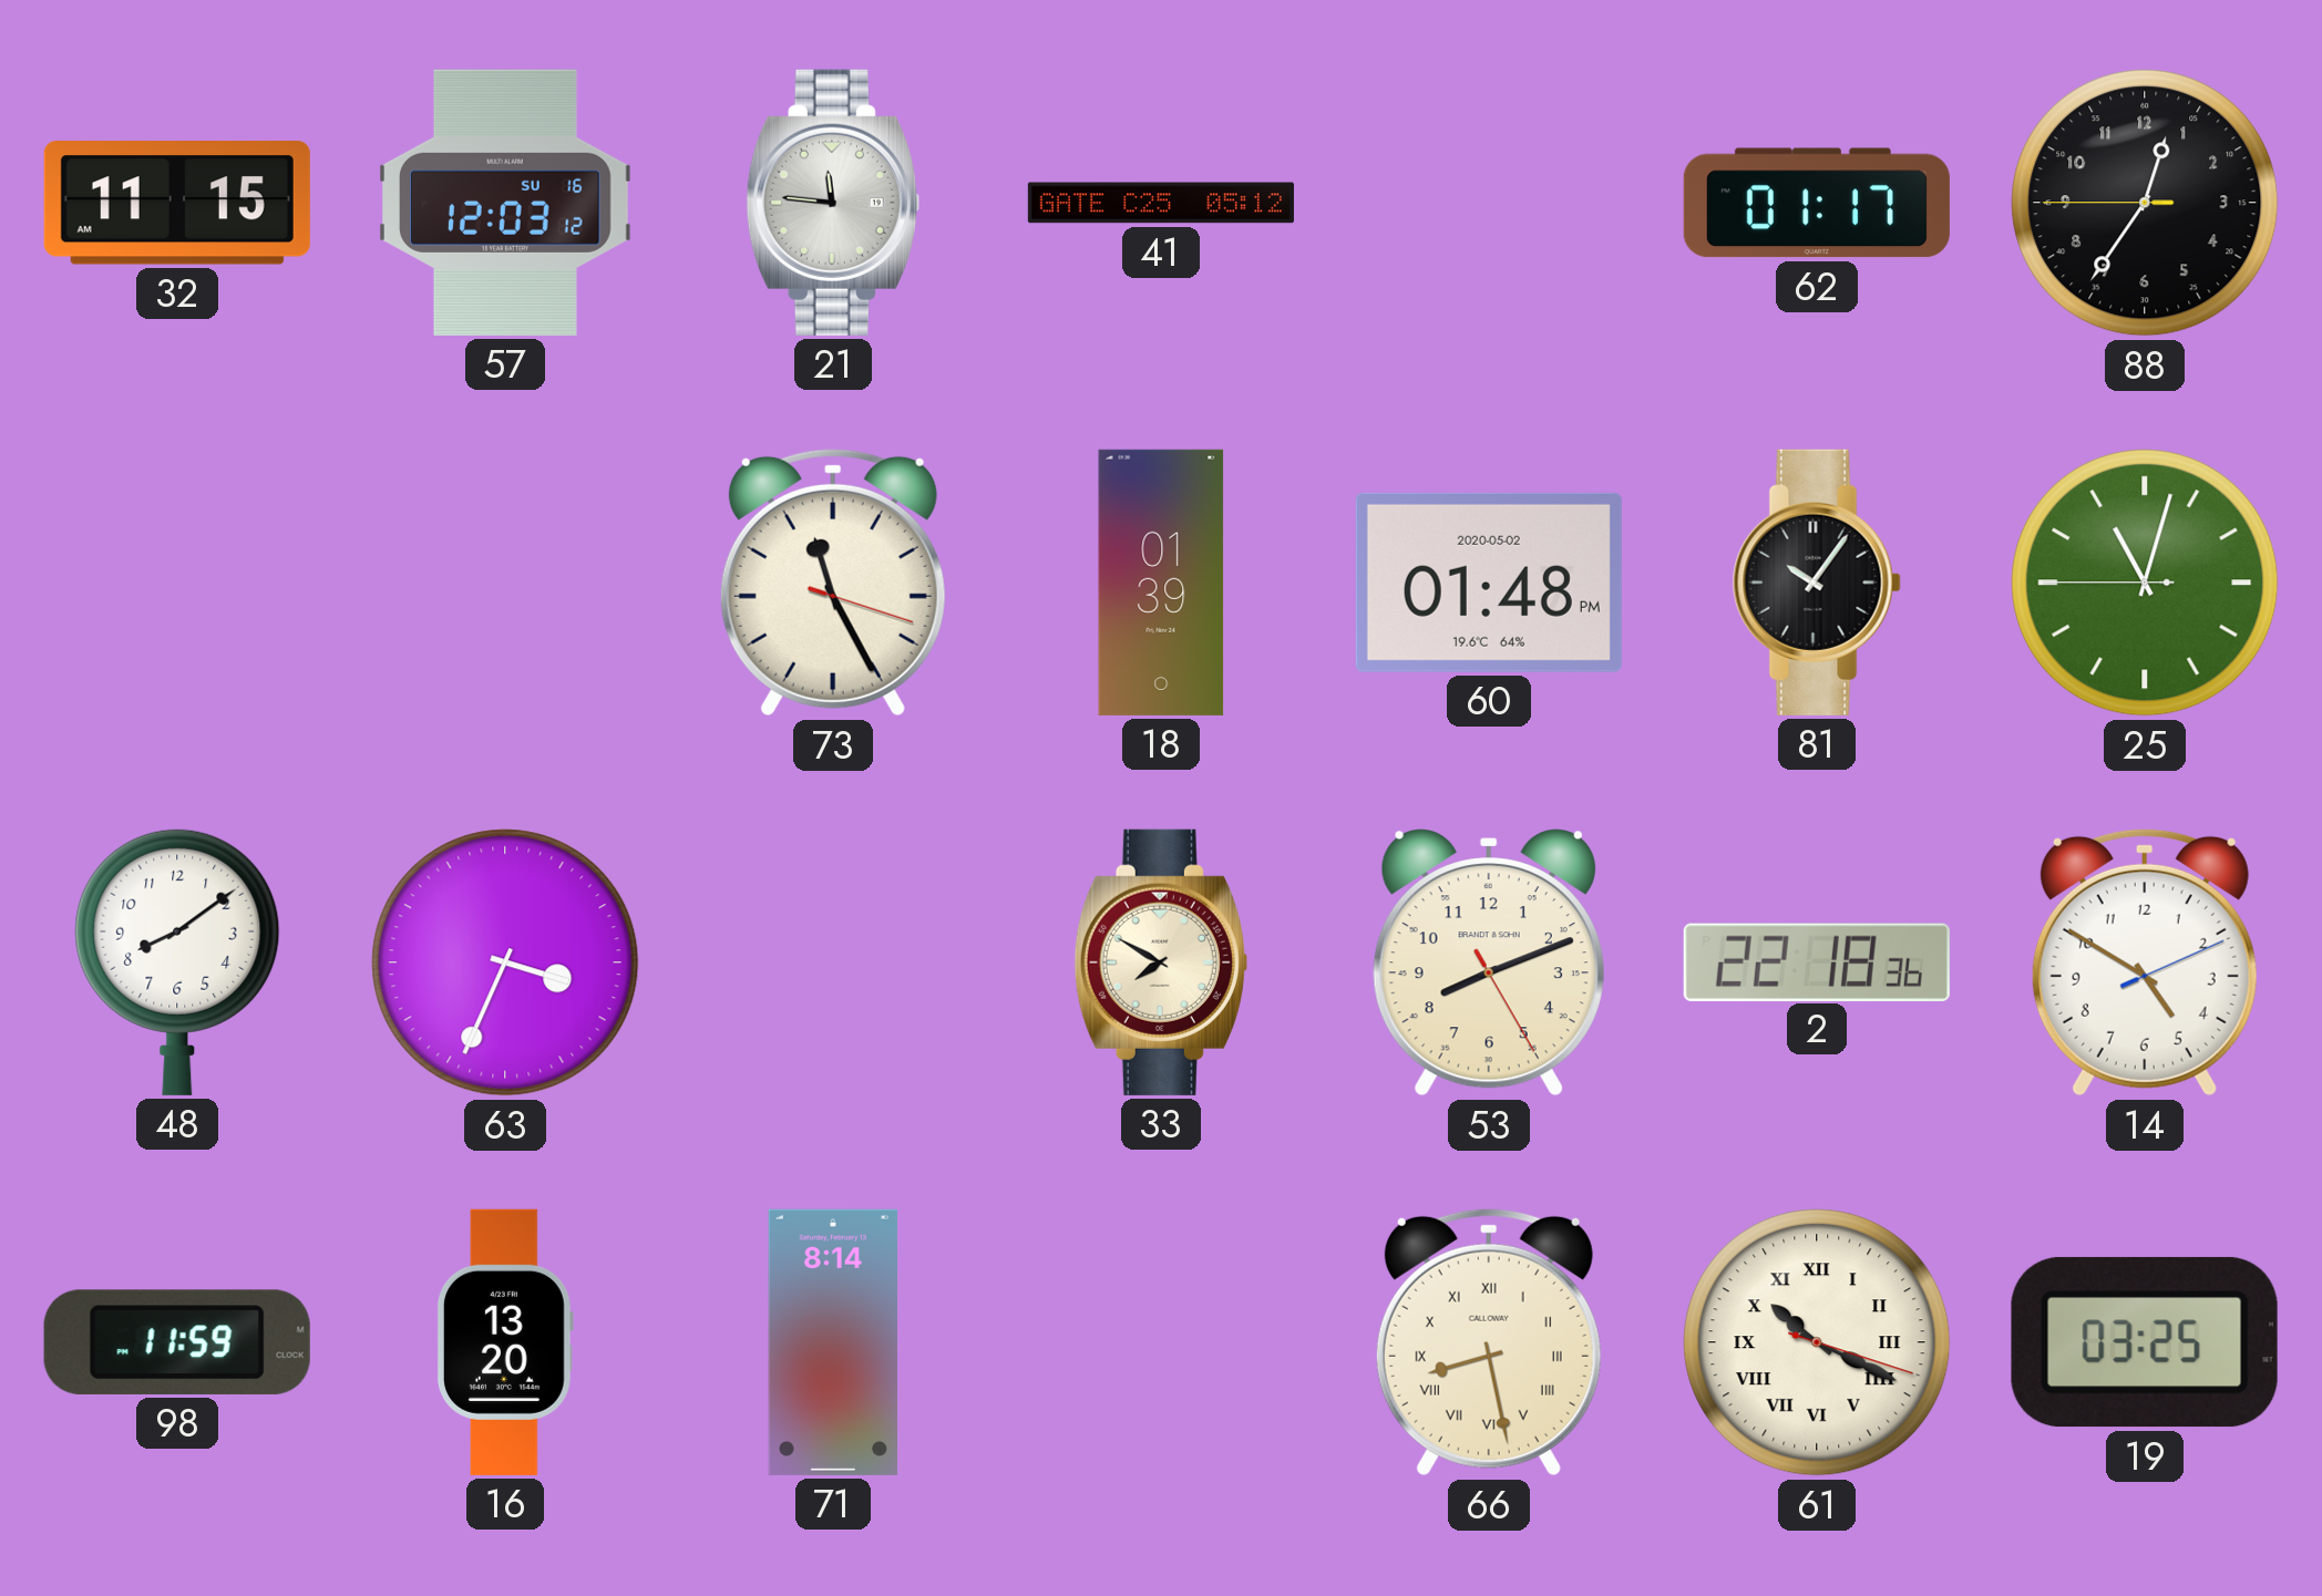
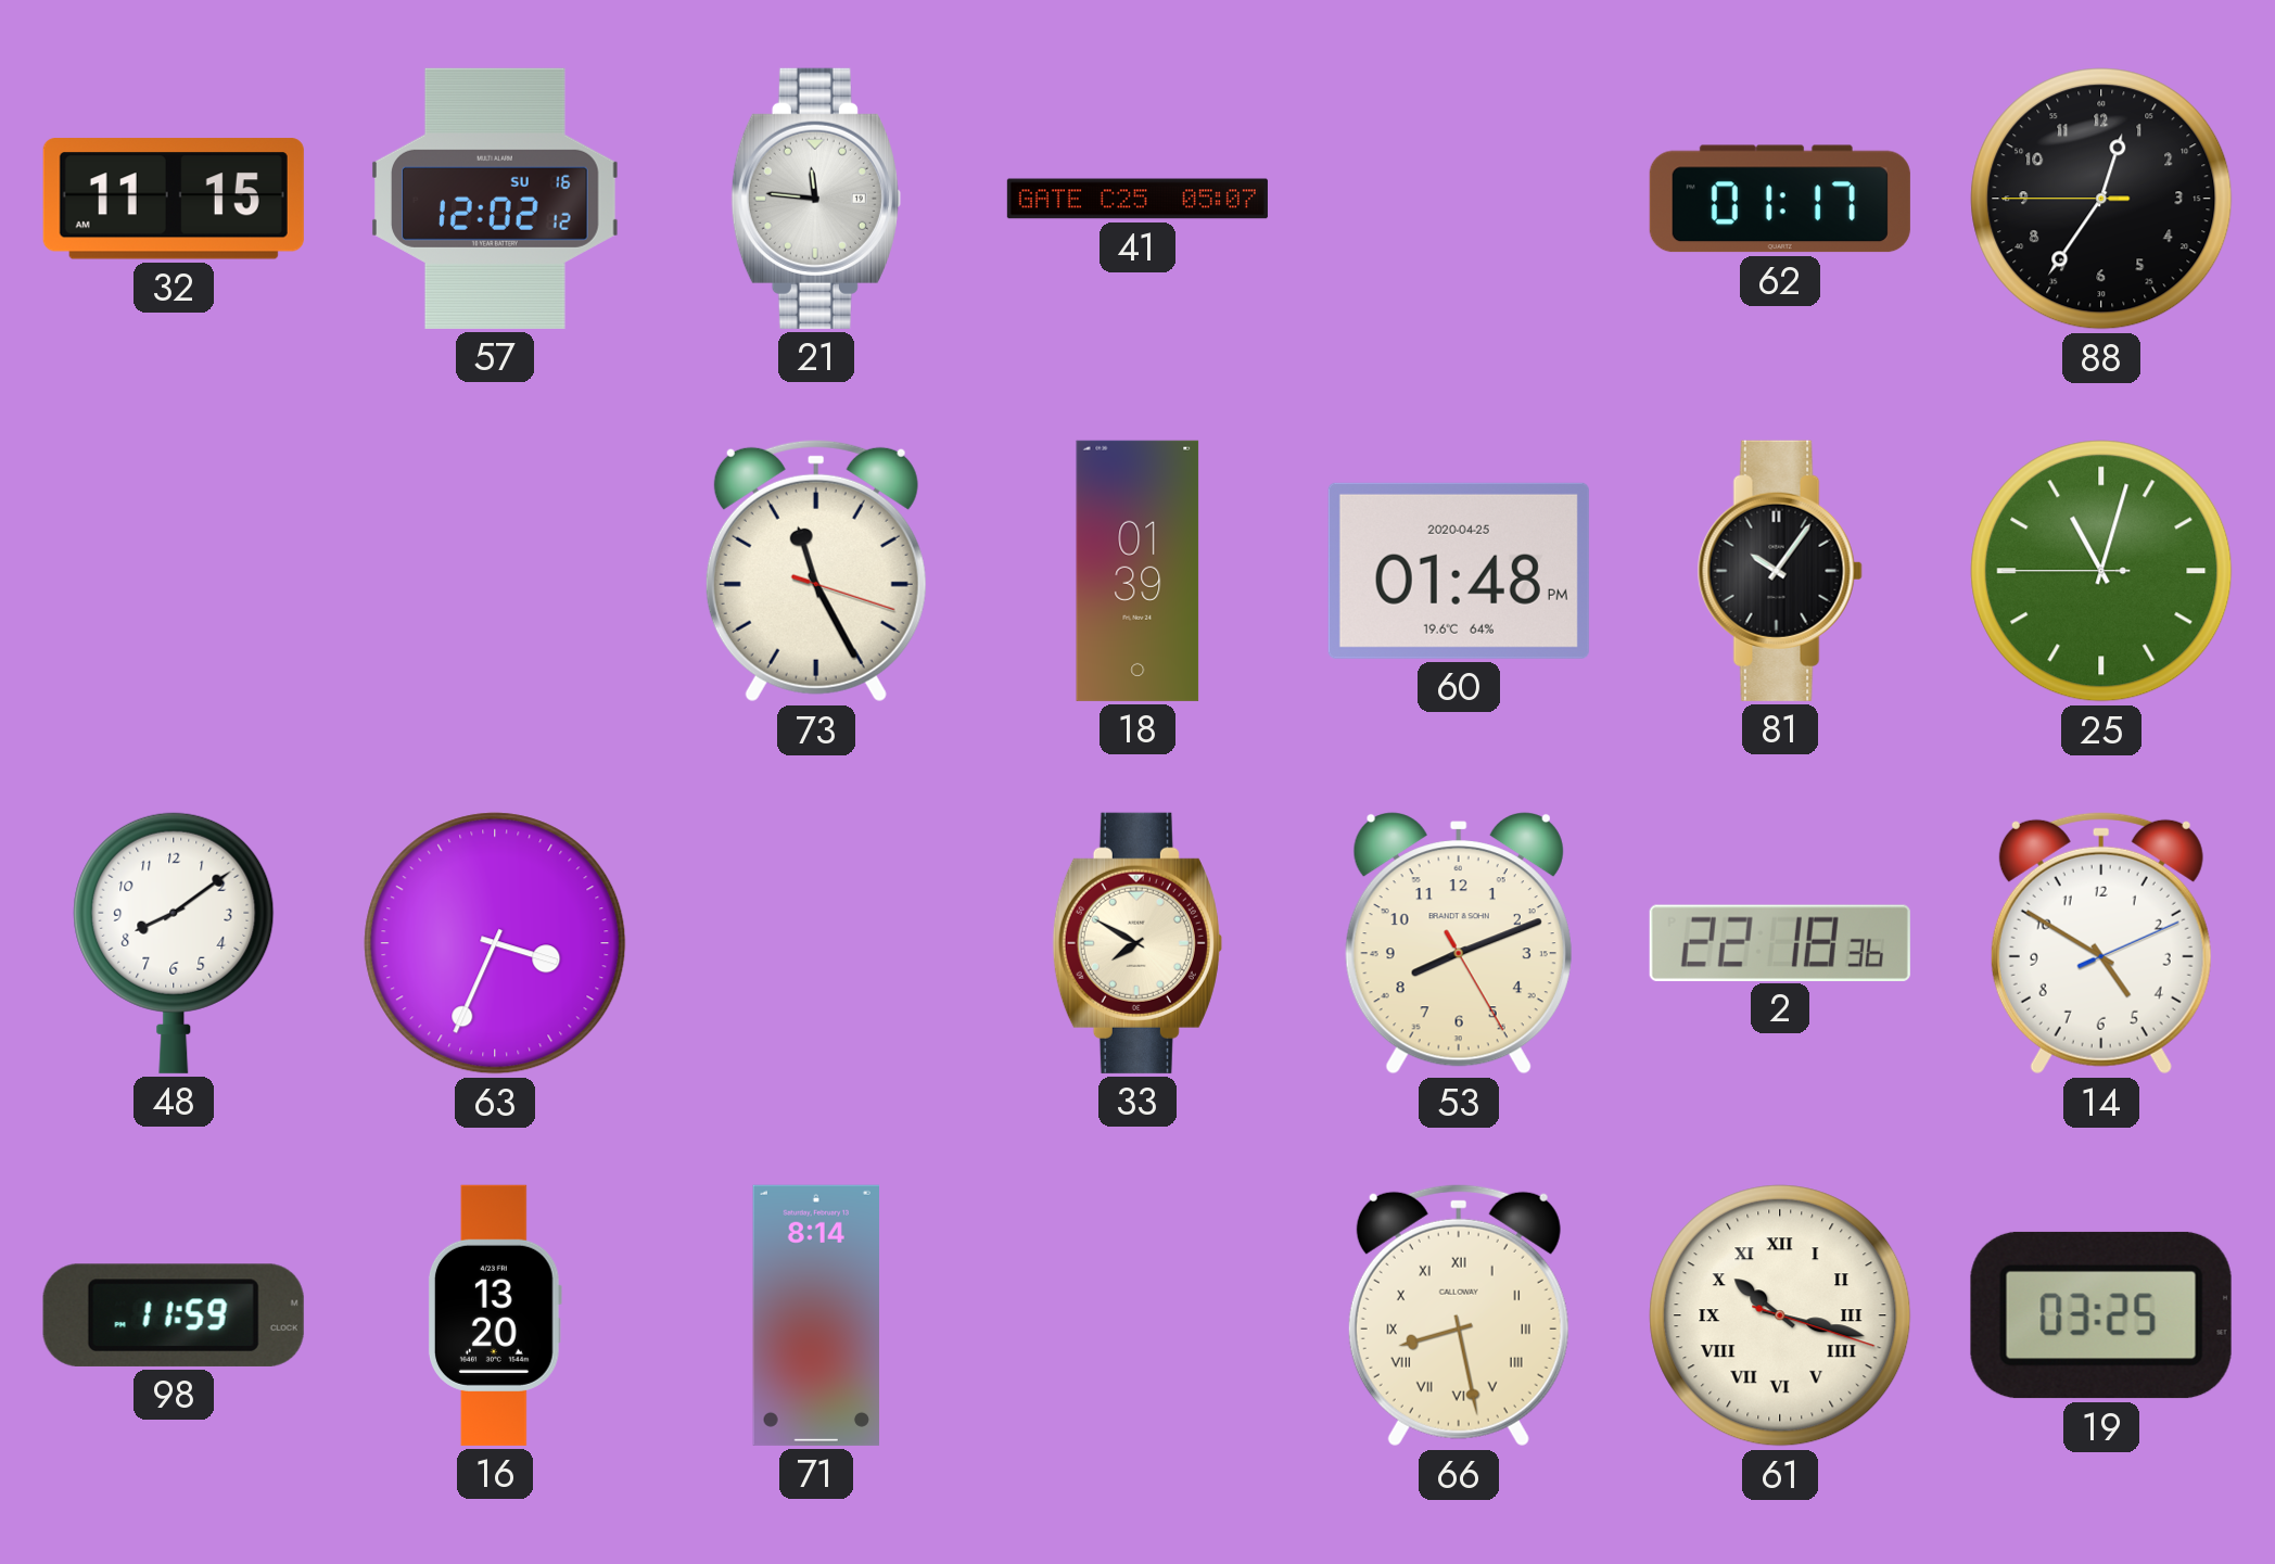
57: 12:03 -> 12:02 (496, 199)
41: 05:12 -> 05:07 (1137, 199)
60 date: 2020-05-02 -> 2020-04-25 (1459, 571)
61: 10:19 -> 10:17 (1780, 1315)
